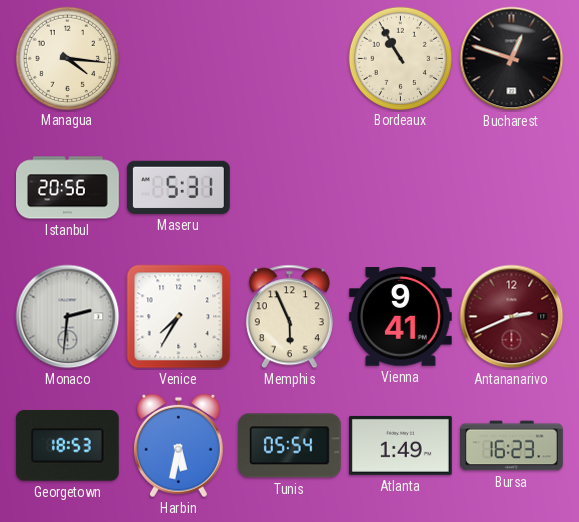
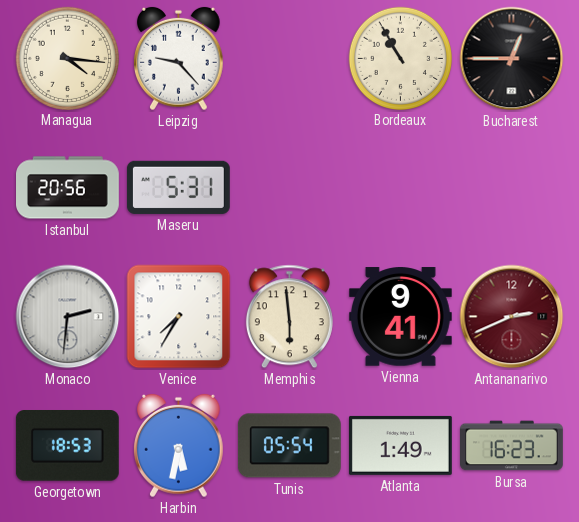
Leipzig: none -> 9:23 (179, 59)
Bucharest: 12:48 -> 12:45 (512, 59)
Memphis: 5:56 -> 5:59 (289, 317)
